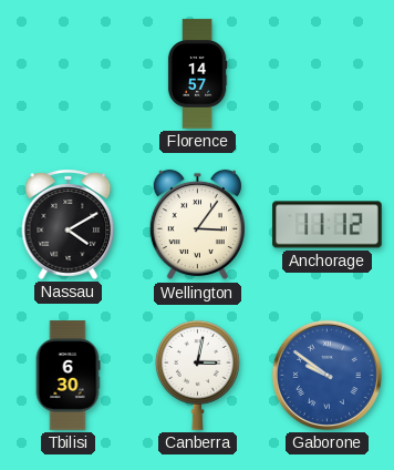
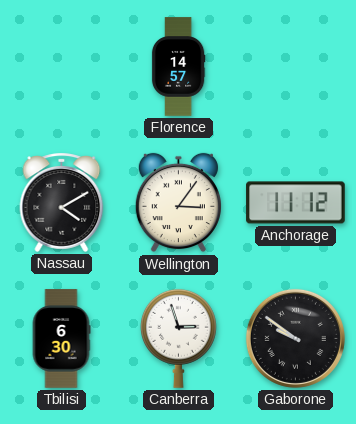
Canberra: 3:02 -> 2:57 (178, 338)
Gaborone dial: blue -> black (295, 338)
